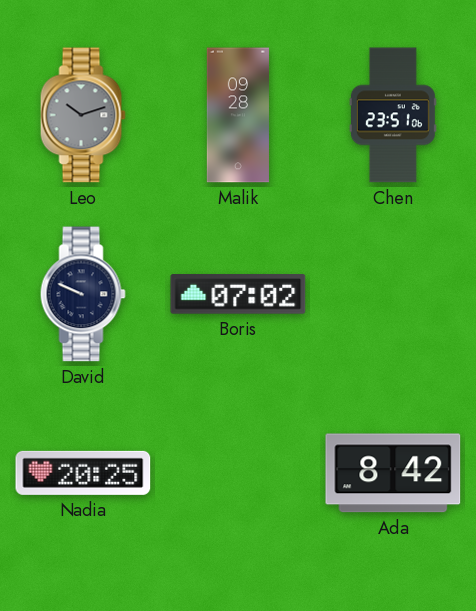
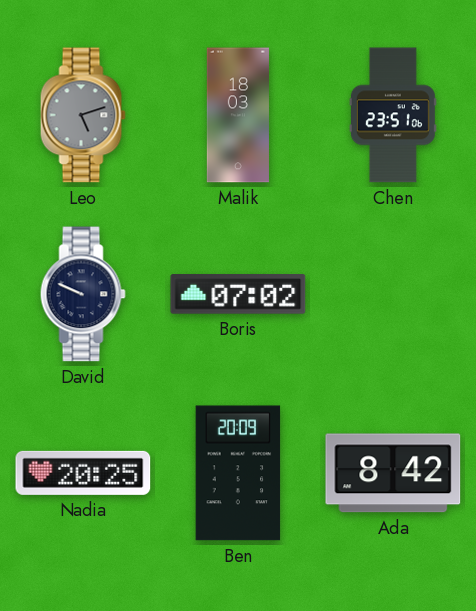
Leo: 10:12 -> 5:12 (83, 115)
Malik: 09:28 -> 18:03 (238, 115)
Ben: none -> 20:09 (238, 473)
